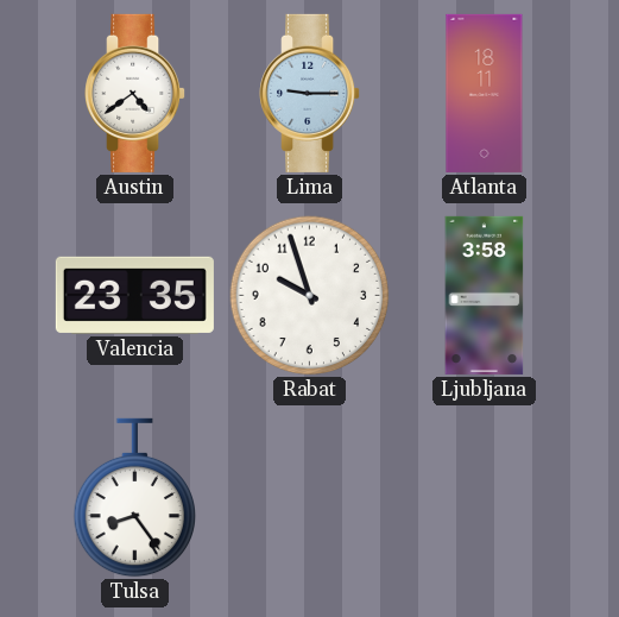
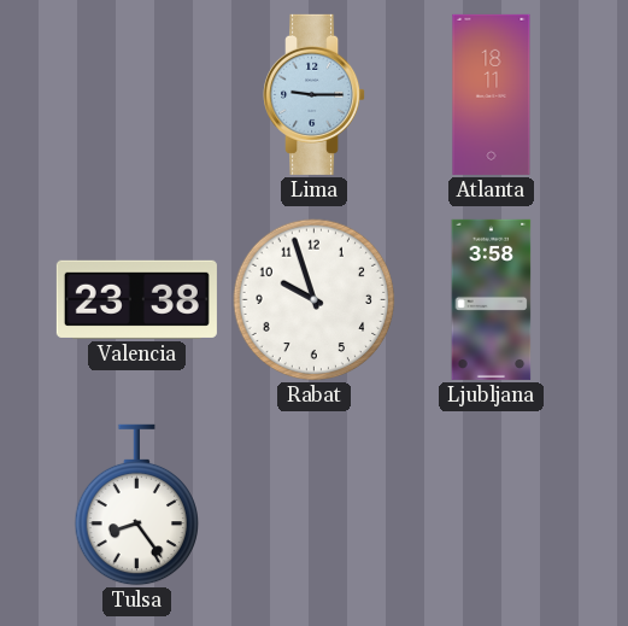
Austin: 4:39 -> none (135, 93)
Valencia: 23:35 -> 23:38 (136, 299)
